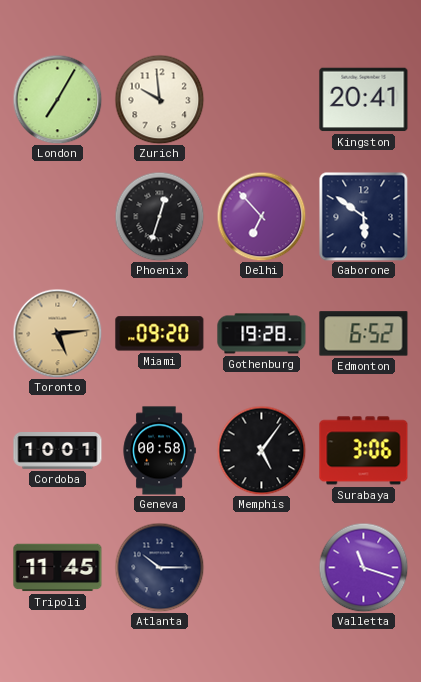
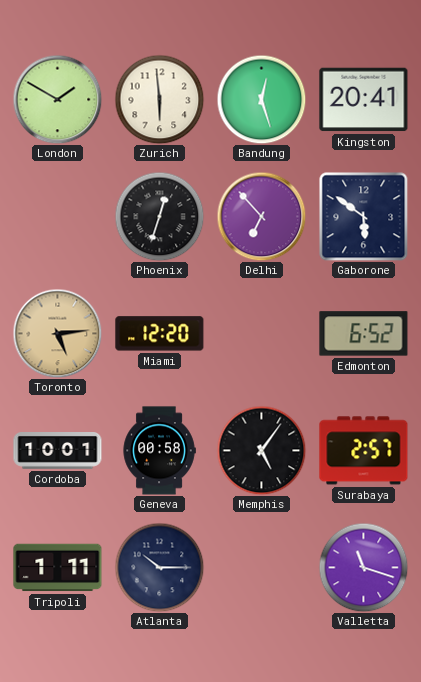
London: 7:05 -> 1:50 (57, 99)
Zurich: 9:59 -> 5:59 (159, 99)
Bandung: none -> 12:27 (261, 99)
Miami: 09:20 -> 12:20 (160, 334)
Gothenburg: 19:28 -> none (262, 334)
Surabaya: 3:06 -> 2:57 (364, 451)
Tripoli: 11:45 -> 1:11 (58, 568)
